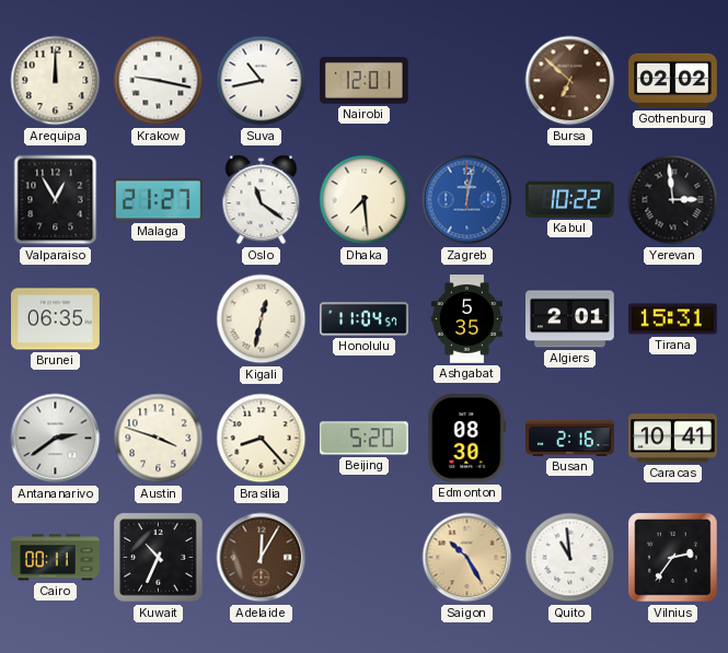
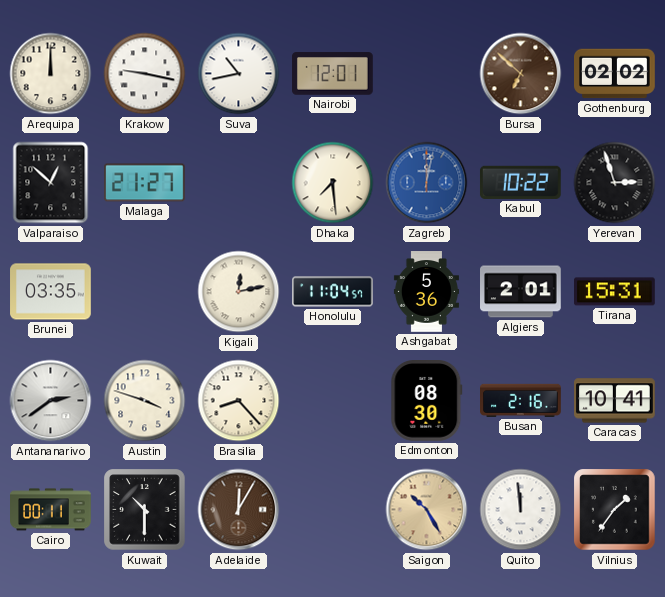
Valparaiso: 12:55 -> 12:52 (51, 183)
Oslo: 11:21 -> none (262, 200)
Yerevan: 2:59 -> 2:57 (615, 183)
Brunei: 06:35 -> 03:35 (51, 292)
Kigali: 12:32 -> 12:13 (239, 292)
Ashgabat: 5:35 -> 5:36 (426, 292)
Beijing: 5:20 -> none (365, 439)
Kuwait: 10:34 -> 10:30 (145, 510)
Quito: 10:59 -> 11:59 (521, 510)
Vilnius: 2:36 -> 1:36 (615, 510)
